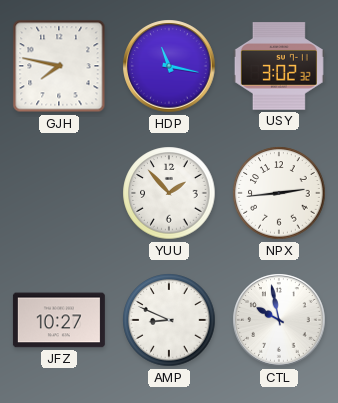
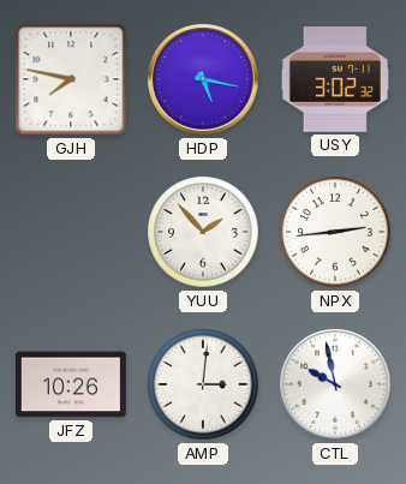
HDP: 11:17 -> 5:17 (203, 79)
JFZ: 10:27 -> 10:26 (71, 384)
AMP: 8:49 -> 3:01 (203, 384)
